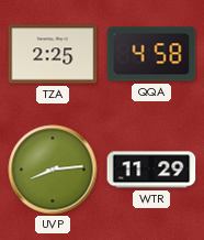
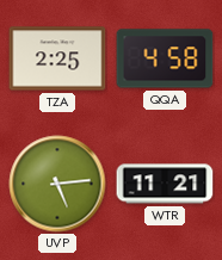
UVP: 8:14 -> 5:14 (57, 184)
WTR: 11:29 -> 11:21 (165, 184)
